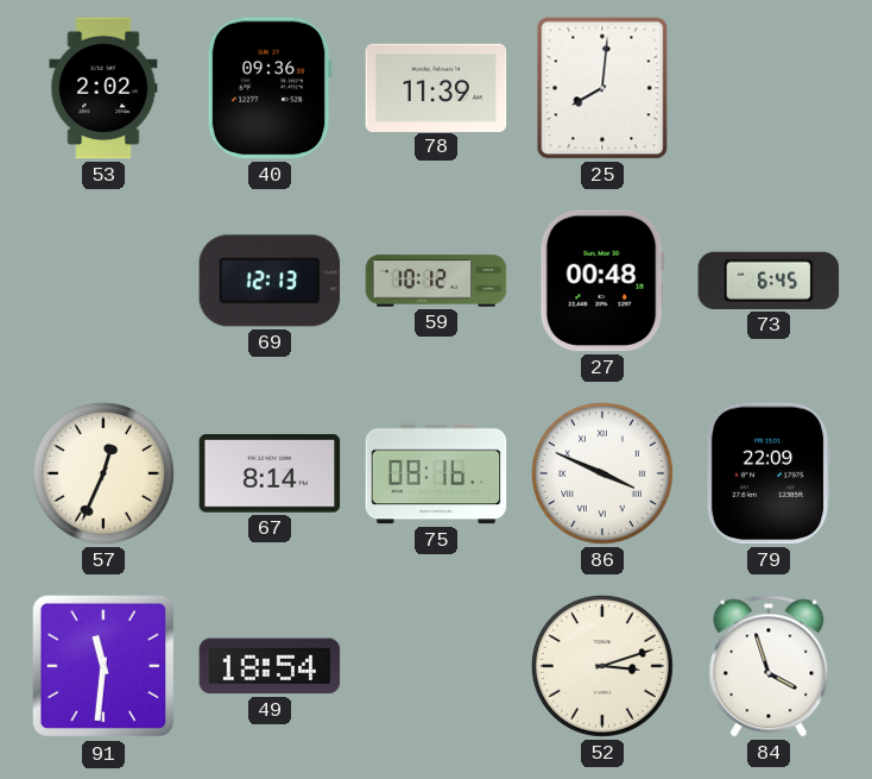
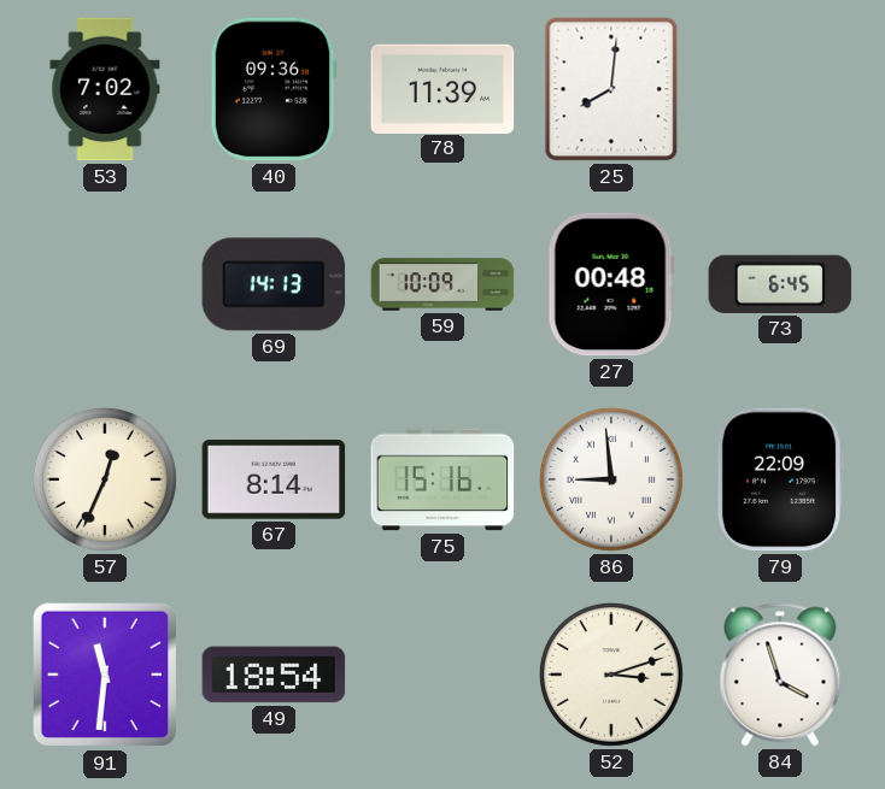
53: 2:02 -> 7:02 (105, 89)
69: 12:13 -> 14:13 (274, 284)
59: 10:12 -> 10:09 (443, 284)
75: 08:16 -> 15:16 (443, 479)
86: 3:49 -> 8:59 (611, 479)
